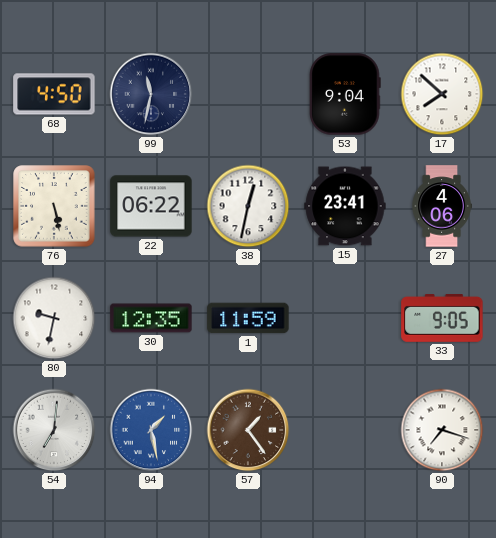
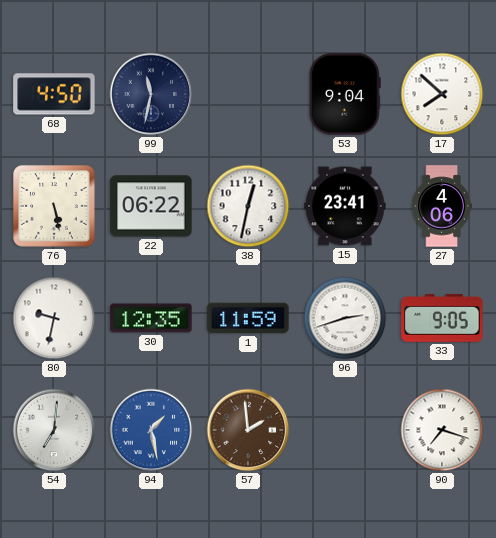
96: none -> 2:42 (345, 318)
57: 1:24 -> 1:59 (248, 430)
